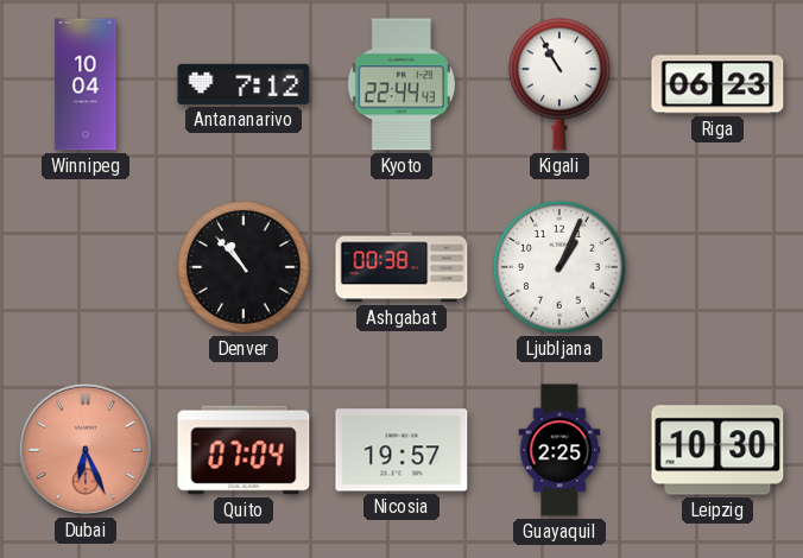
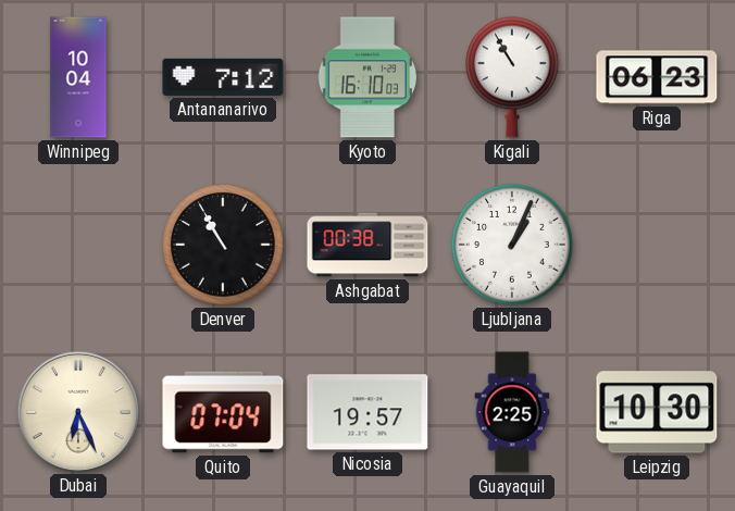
Kyoto: 22:44 -> 16:10 (366, 77)
Denver: 10:53 -> 10:55 (224, 246)
Dubai dial: salmon -> cream (77, 411)
